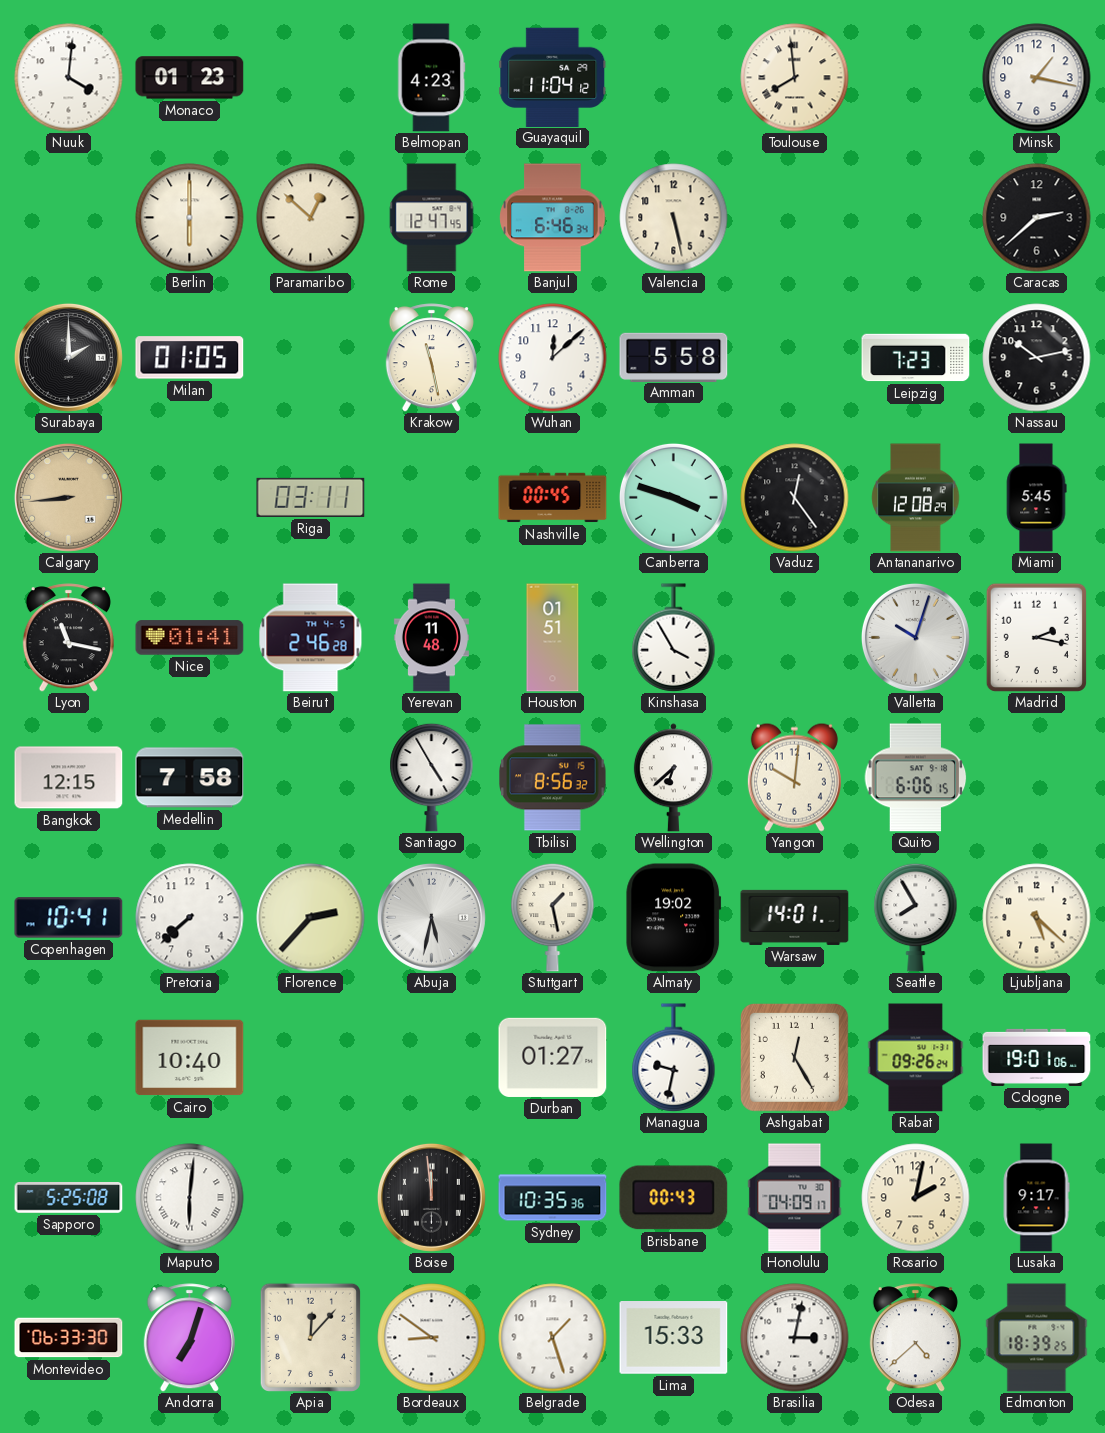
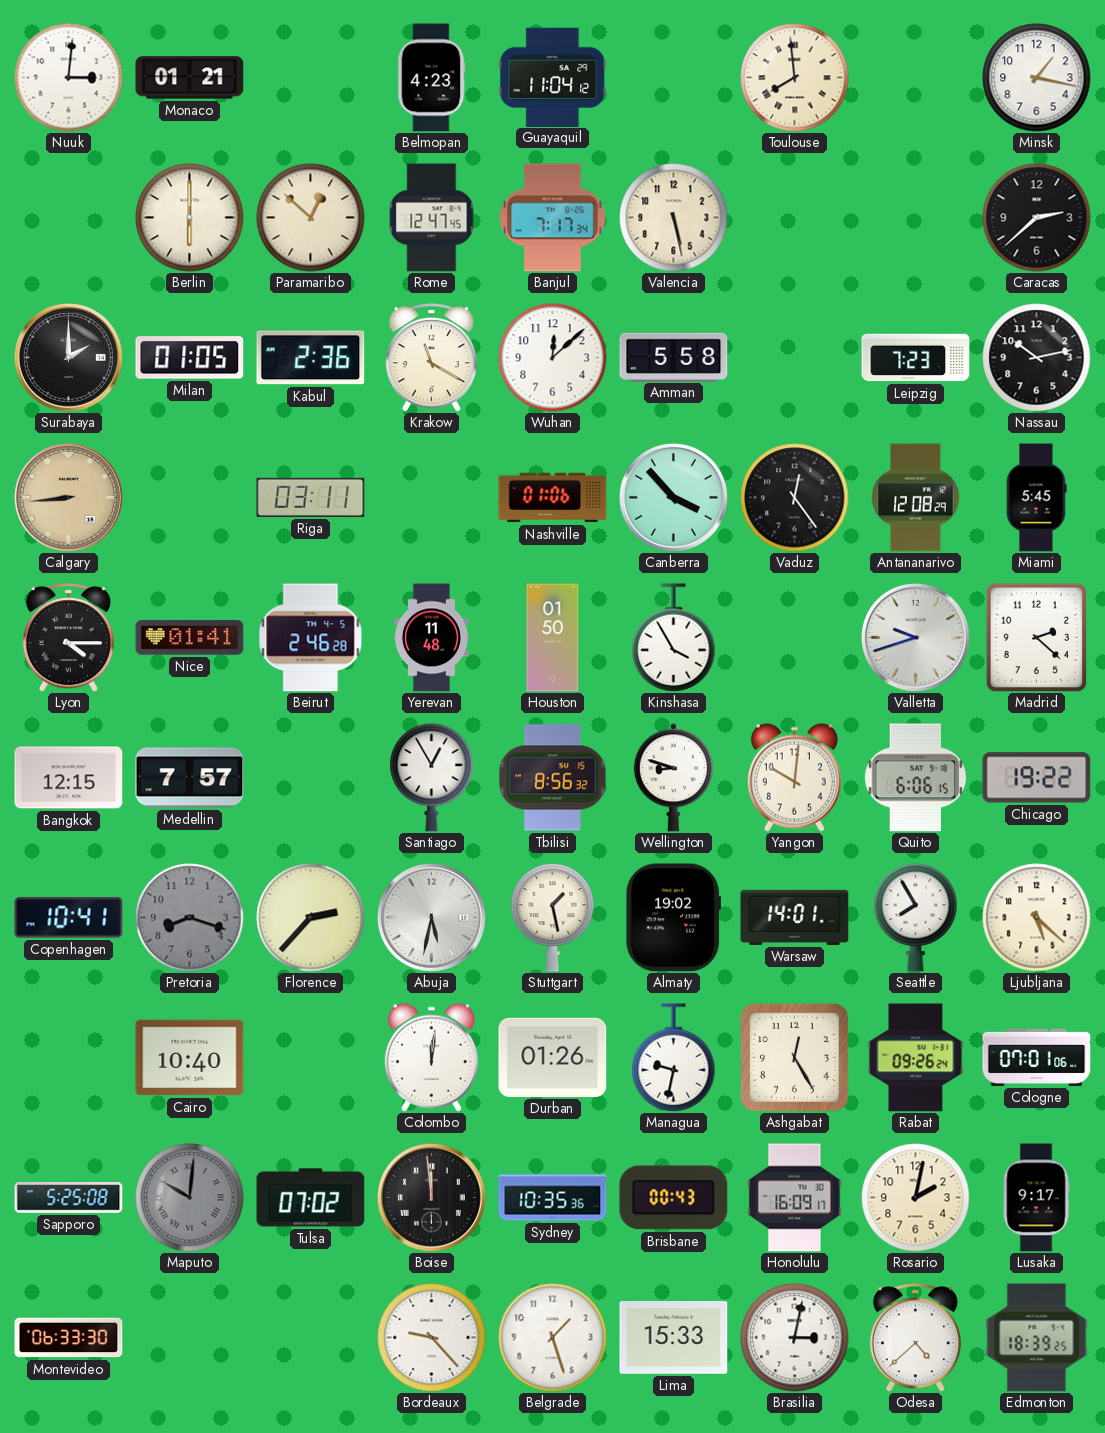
Nuuk: 4:01 -> 3:01 (69, 78)
Monaco: 01:23 -> 01:21 (190, 78)
Banjul: 6:46 -> 7:17 (553, 218)
Kabul: none -> 2:36 (311, 358)
Krakow: 11:28 -> 11:20 (431, 358)
Nashville: 00:45 -> 01:06 (553, 498)
Canberra: 3:48 -> 3:53 (673, 497)
Lyon: 11:17 -> 4:15 (68, 638)
Houston: 01:51 -> 01:50 (553, 638)
Valletta: 10:03 -> 9:42 (915, 637)
Madrid: 2:17 -> 2:22 (1036, 637)
Medellin: 7:58 -> 7:57 (190, 778)
Santiago: 4:55 -> 12:55 (432, 777)
Wellington: 6:38 -> 8:48 (673, 778)
Chicago: none -> 19:22 (1037, 778)
Pretoria: 7:38 -> 8:18 (190, 918)
Pretoria dial: white -> grey (190, 918)
Colombo: none -> 12:01 (431, 1057)
Durban: 01:27 -> 01:26 (553, 1057)
Cologne: 19:01 -> 07:01 (1037, 1057)
Maputo: 6:01 -> 10:01 (190, 1198)
Maputo dial: white -> grey (190, 1198)
Tulsa: none -> 07:02 (311, 1198)
Honolulu: 04:09 -> 16:09 (795, 1198)
Andorra: 7:03 -> none (189, 1338)
Apia: 12:07 -> none (310, 1337)
Bordeaux: 8:51 -> 9:23 (432, 1338)
